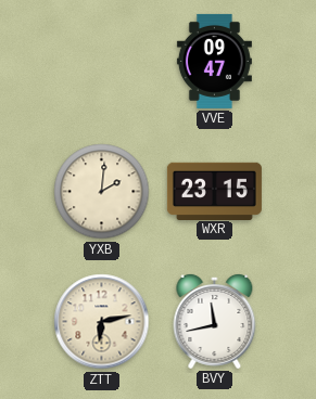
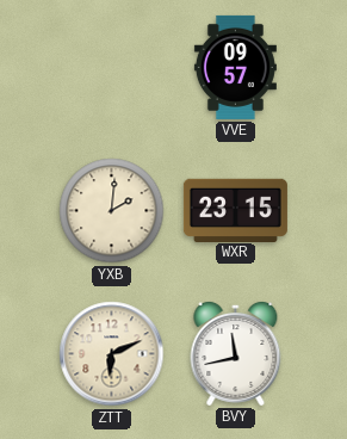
VVE: 09:47 -> 09:57 (235, 67)
ZTT: 6:13 -> 6:11 (112, 354)
